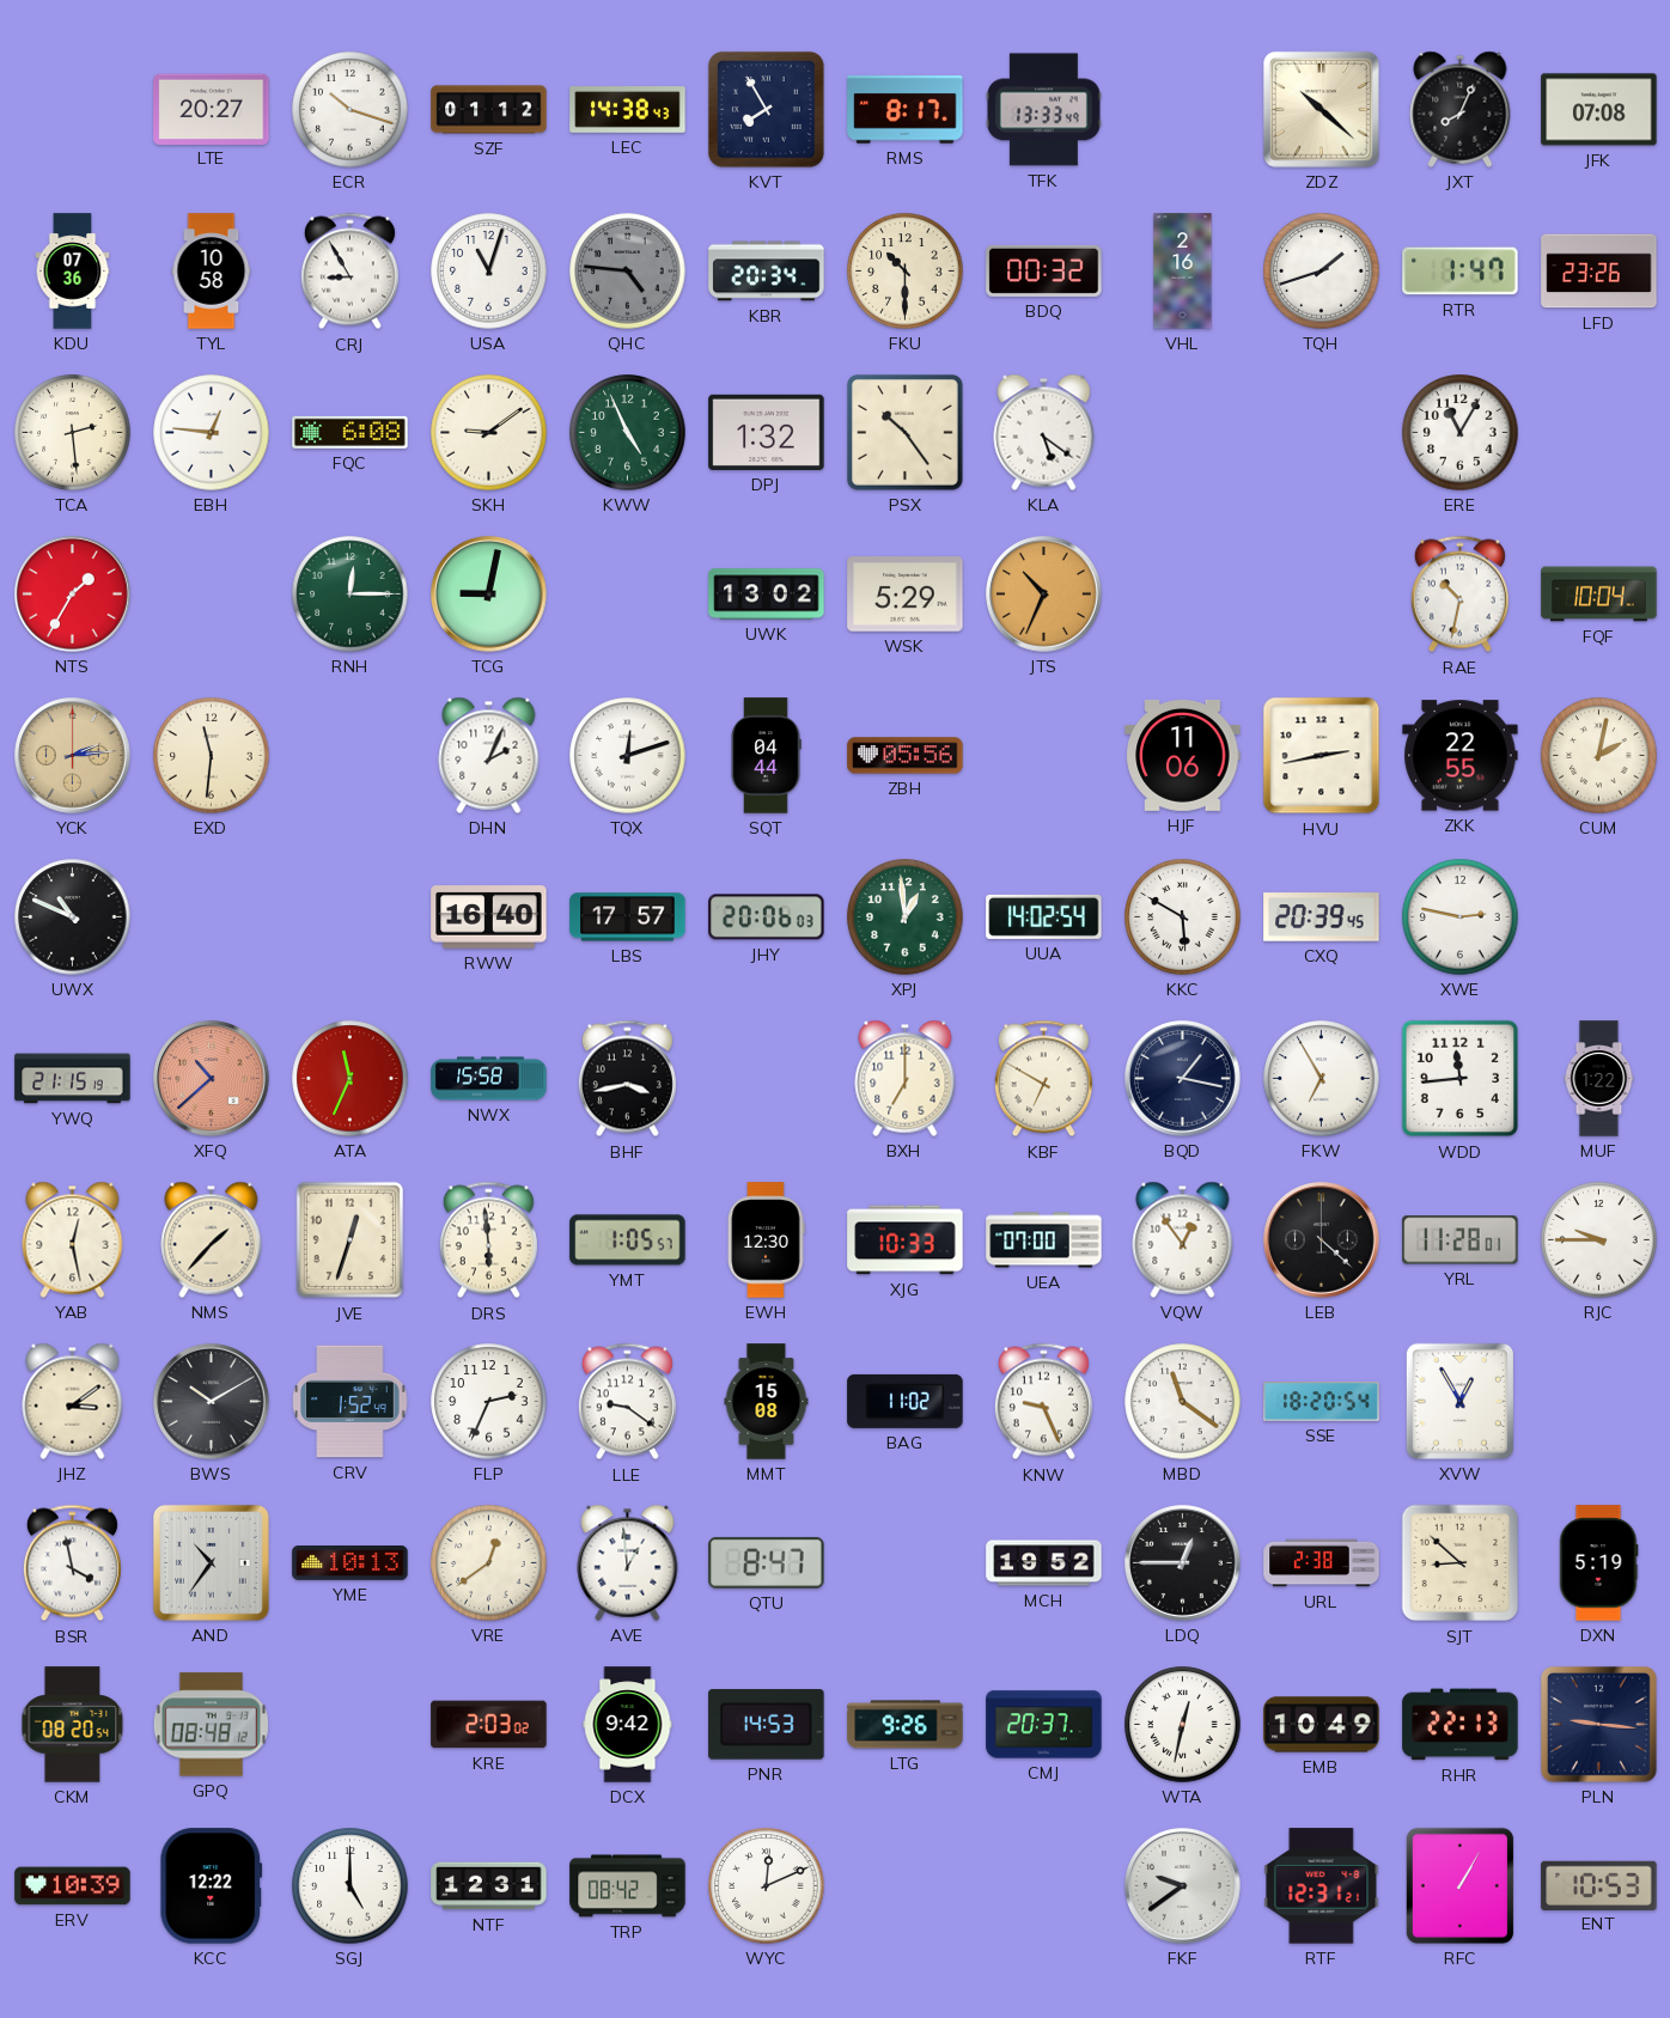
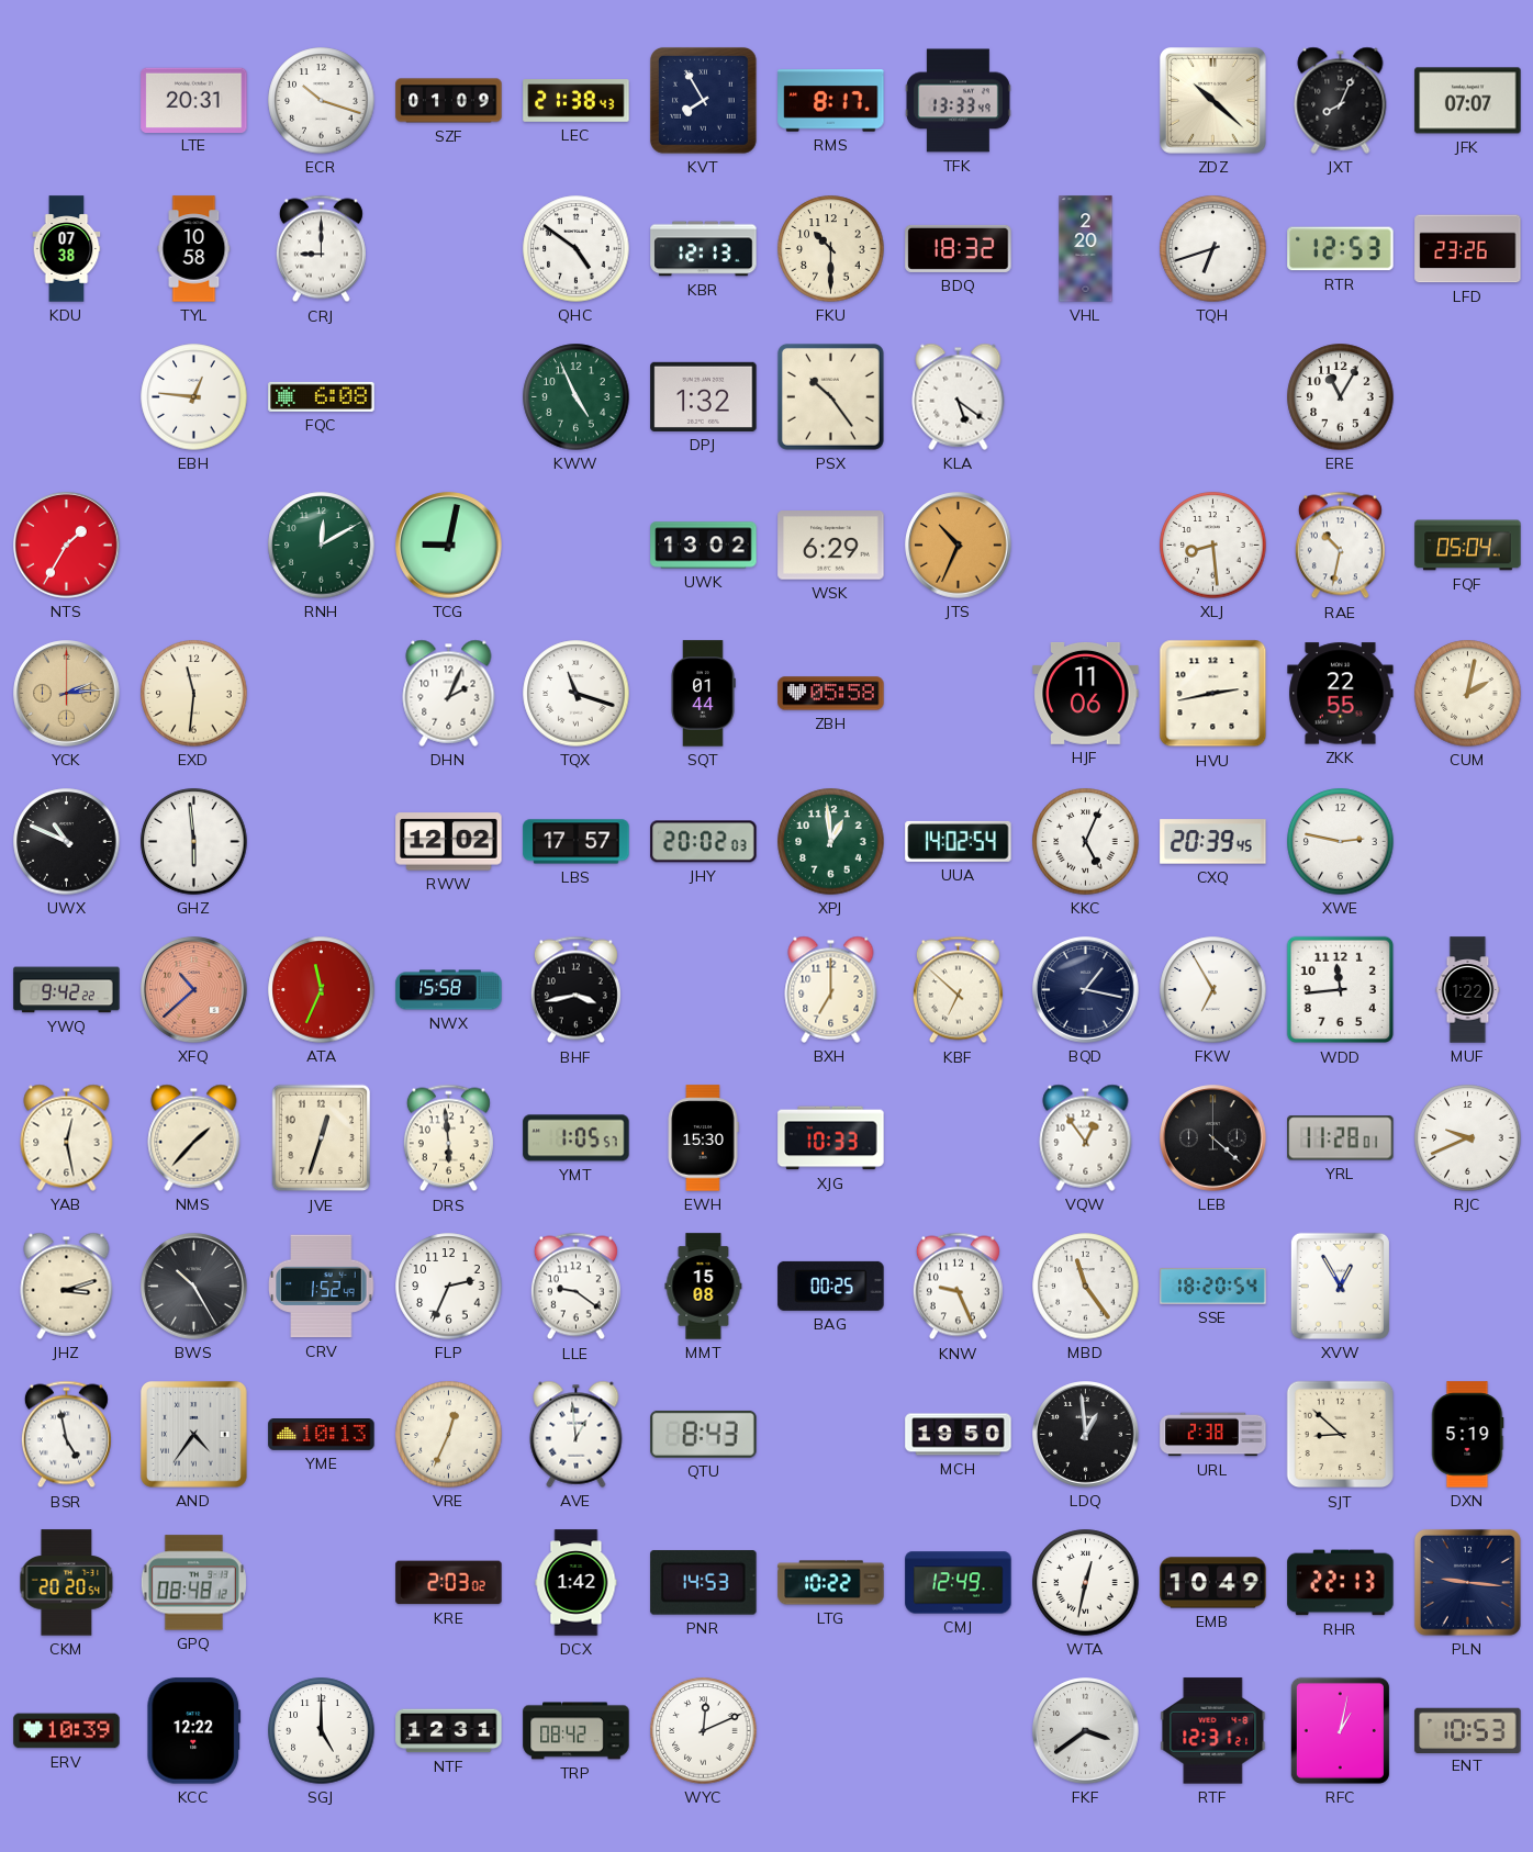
LTE: 20:27 -> 20:31 (194, 100)
SZF: 01:12 -> 01:09 (449, 101)
LEC: 14:38 -> 21:38 (577, 101)
JFK: 07:08 -> 07:07 (1468, 101)
KDU: 07:36 -> 07:38 (67, 249)
CRJ: 8:55 -> 9:00 (321, 249)
USA: 11:03 -> none (489, 272)
QHC: 4:46 -> 4:51 (577, 249)
QHC dial: grey -> white (577, 249)
KBR: 20:34 -> 12:13 (704, 249)
BDQ: 00:32 -> 18:32 (959, 248)
VHL: 2:16 -> 2:20 (1086, 249)
TQH: 1:42 -> 6:42 (1213, 249)
RTR: 1:47 -> 12:53 (1341, 249)
TCA: 2:29 -> none (73, 433)
SKH: 9:09 -> none (489, 433)
RNH: 12:15 -> 12:10 (322, 546)
WSK: 5:29 -> 6:29 (831, 546)
XLJ: none -> 8:29 (1213, 546)
FQF: 10:04 -> 05:04 (1468, 546)
TQX: 12:12 -> 11:18 (577, 694)
SQT: 04:44 -> 01:44 (703, 694)
ZBH: 05:56 -> 05:58 (831, 694)
GHZ: none -> 5:59 (194, 842)
RWW: 16:40 -> 12:02 (449, 842)
JHY: 20:06 -> 20:02 (704, 842)
KKC: 5:50 -> 5:04 (1086, 842)
YWQ: 21:15 -> 9:42 (67, 990)
KBF: 6:50 -> 6:52 (958, 990)
EWH: 12:30 -> 15:30 (703, 1138)
UEA: 07:00 -> none (1044, 1240)
RJC: 9:45 -> 9:41 (1468, 1138)
JHZ: 3:09 -> 3:12 (67, 1286)
BWS: 10:10 -> 10:25 (194, 1287)
BAG: 11:02 -> 00:25 (831, 1286)
MBD: 11:21 -> 11:24 (1086, 1287)
BSR: 3:58 -> 4:58 (66, 1435)
AND: 10:36 -> 4:36 (193, 1434)
VRE: 12:39 -> 12:34 (449, 1435)
QTU: 8:47 -> 8:43 (704, 1434)
MCH: 19:52 -> 19:50 (959, 1435)
LDQ: 12:45 -> 12:59 (1086, 1435)
CKM: 08:20 -> 20:20 (67, 1583)
DCX: 9:42 -> 1:42 (577, 1583)
LTG: 9:26 -> 10:22 (831, 1583)
CMJ: 20:37 -> 12:49 (959, 1583)
FKF: 9:39 -> 3:39 (1086, 1731)
RFC: 1:05 -> 1:02 (1340, 1730)
